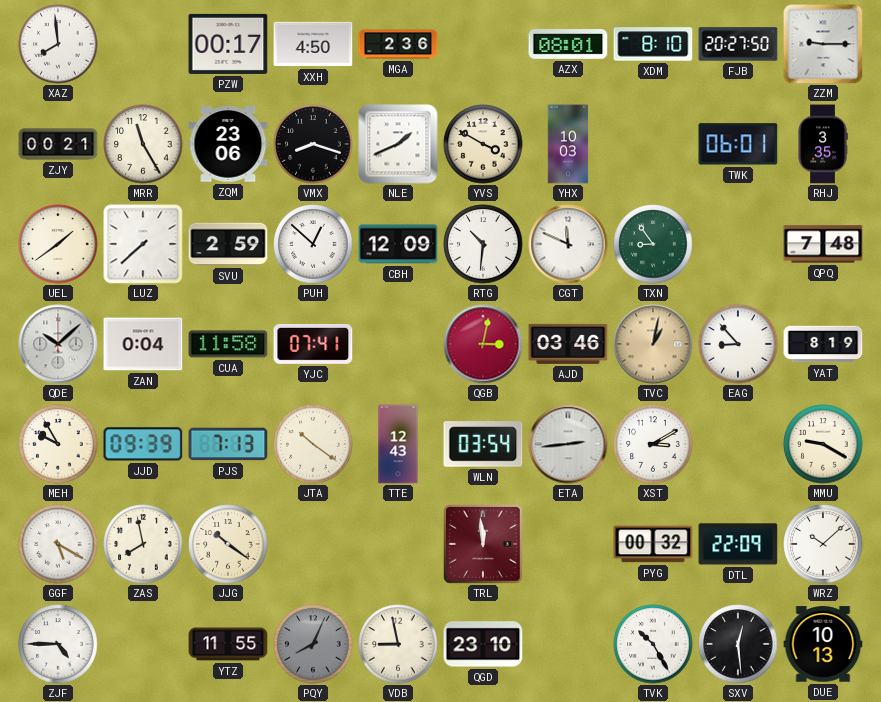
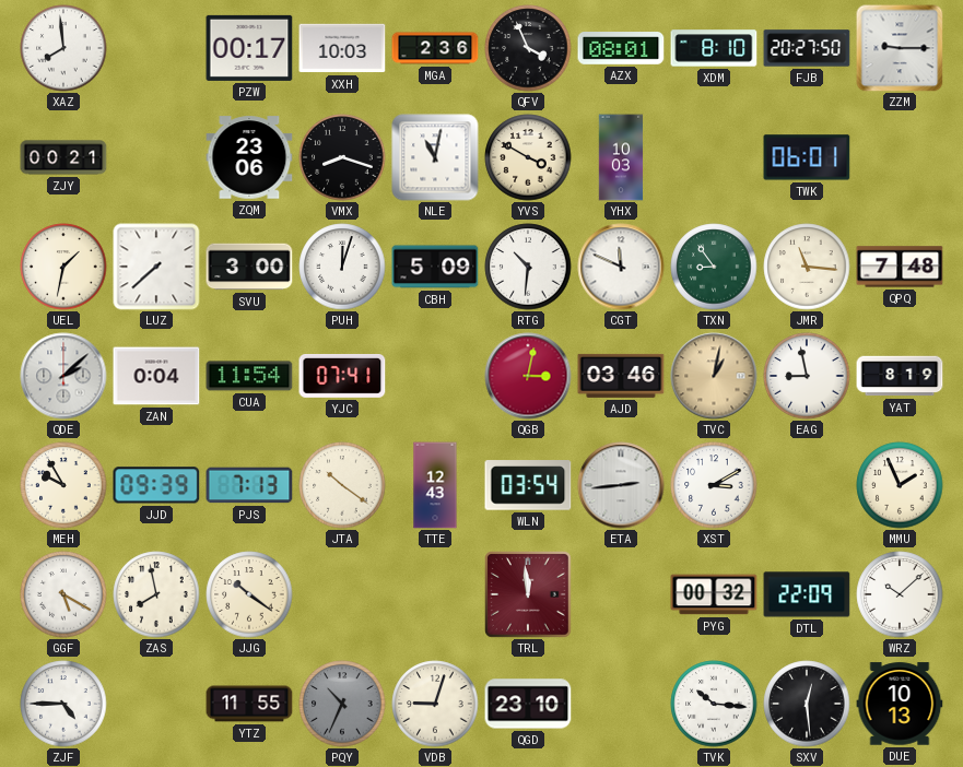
XXH: 4:50 -> 10:03 (342, 48)
QFV: none -> 3:56 (528, 48)
MRR: 11:25 -> none (143, 144)
NLE: 1:41 -> 11:02 (435, 157)
RHJ: 3:35 -> none (823, 144)
UEL: 1:39 -> 1:32 (63, 267)
SVU: 2:59 -> 3:00 (249, 267)
PUH: 12:52 -> 12:03 (342, 267)
CBH: 12:09 -> 5:09 (435, 267)
JMR: none -> 11:16 (807, 267)
QDE: 10:08 -> 2:08 (63, 376)
CUA: 11:58 -> 11:54 (249, 376)
EAG: 8:53 -> 8:58 (807, 376)
MMU: 9:20 -> 1:56 (900, 485)
PQY: 8:04 -> 10:34 (342, 704)
VDB: 8:58 -> 9:03 (435, 704)
TVK: 10:25 -> 10:16 (714, 704)
